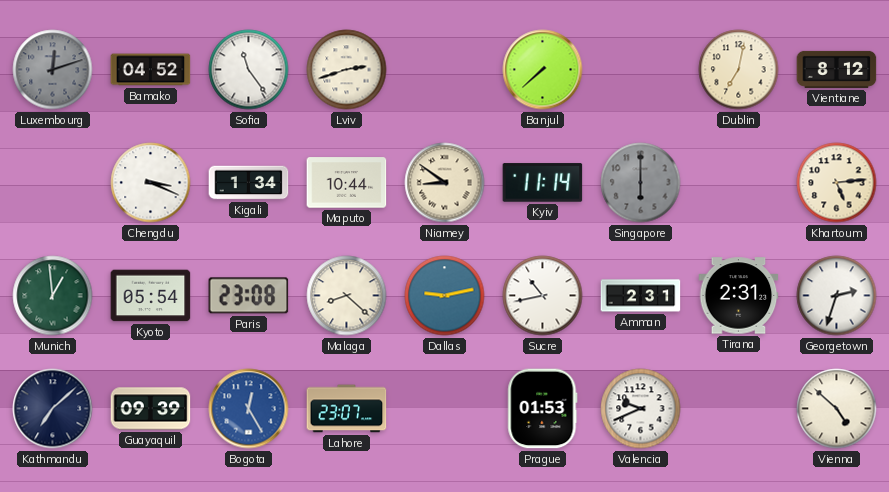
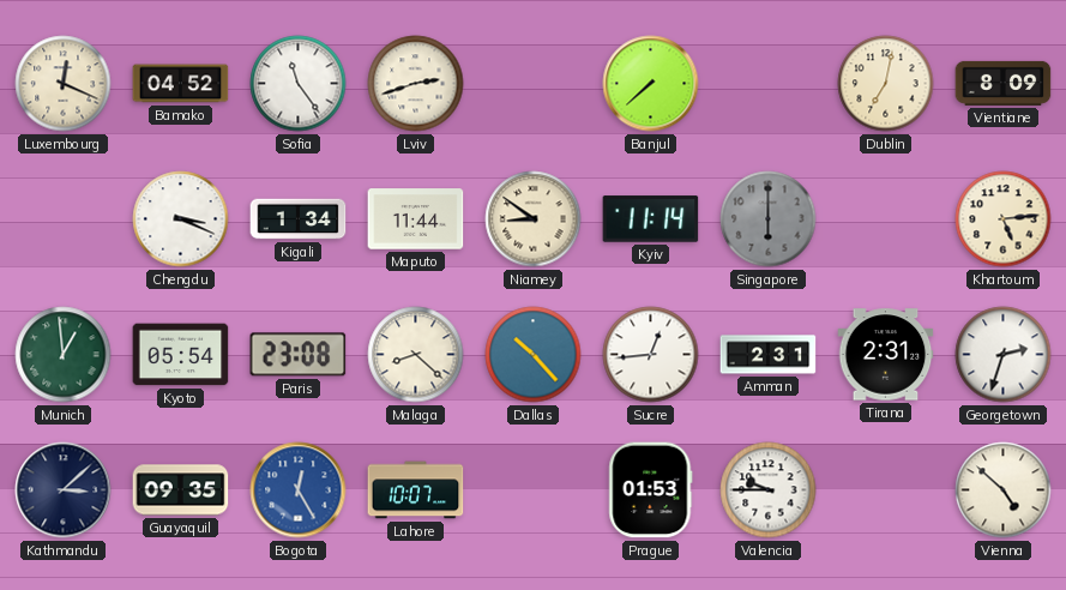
Luxembourg: 12:12 -> 12:19 (64, 84)
Luxembourg dial: grey -> cream (64, 84)
Vientiane: 8:12 -> 8:09 (1004, 83)
Maputo: 10:44 -> 11:44 (416, 219)
Dallas: 9:13 -> 10:23 (534, 355)
Sucre: 10:43 -> 12:44 (651, 355)
Kathmandu: 7:08 -> 3:08 (64, 490)
Guayaquil: 09:39 -> 09:35 (181, 490)
Lahore: 23:07 -> 10:07 (416, 490)
Valencia: 9:41 -> 9:45 (769, 490)
